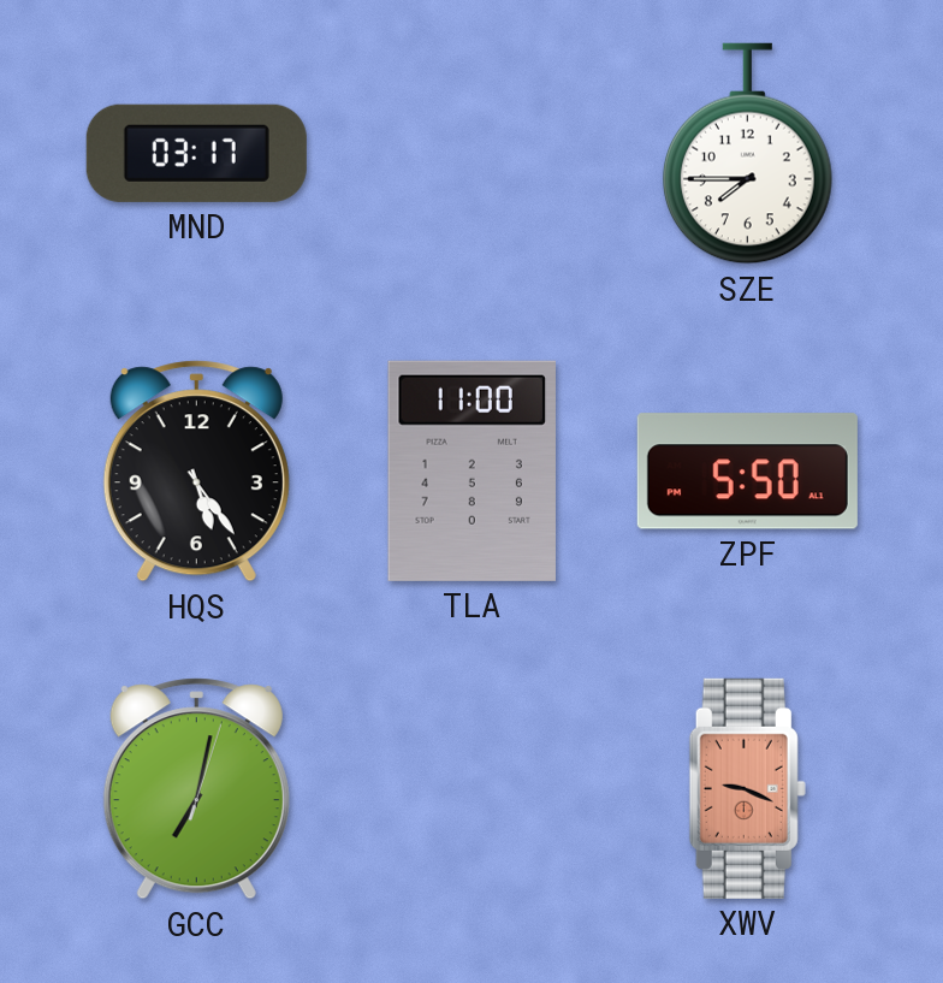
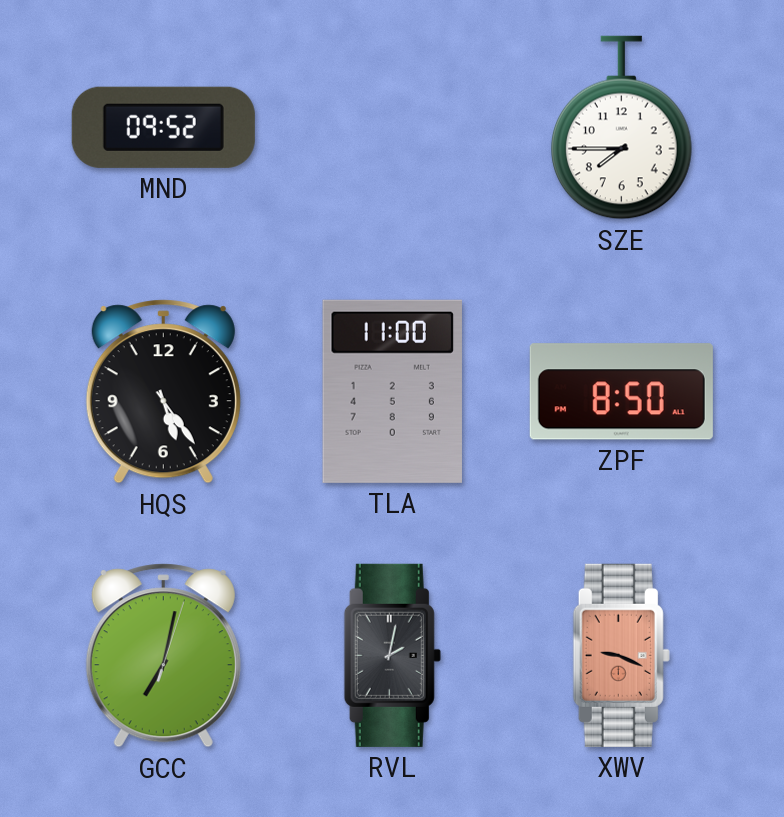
MND: 03:17 -> 09:52 (163, 127)
ZPF: 5:50 -> 8:50 (621, 392)
RVL: none -> 2:02 (392, 655)
